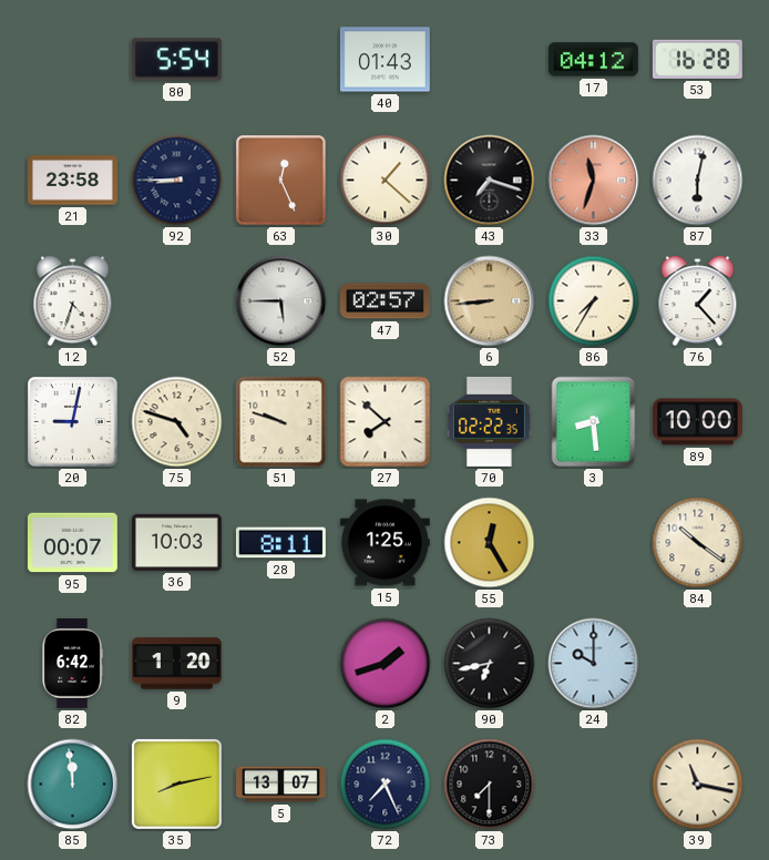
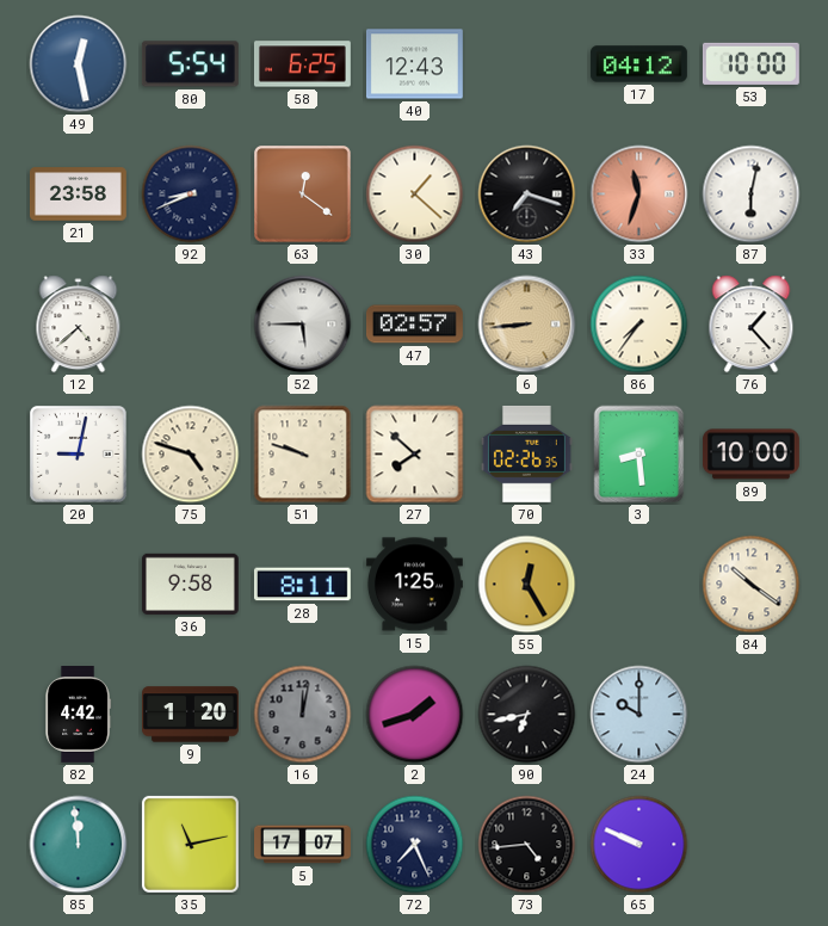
49: none -> 12:28 (79, 64)
58: none -> 6:25 (302, 64)
40: 01:43 -> 12:43 (414, 64)
53: 16:28 -> 10:00 (750, 63)
92: 8:45 -> 8:41 (191, 195)
63: 12:26 -> 12:21 (303, 195)
12: 4:33 -> 4:38 (79, 325)
86: 7:35 -> 7:36 (639, 325)
70: 02:22 -> 02:26 (526, 453)
95: 00:07 -> none (72, 543)
36: 10:03 -> 9:58 (190, 584)
82: 6:42 -> 4:42 (78, 715)
16: none -> 12:02 (303, 715)
35: 8:13 -> 11:13 (190, 844)
5: 13:07 -> 17:07 (303, 845)
73: 7:30 -> 4:44 (527, 845)
65: none -> 9:49 (639, 845)
39: 11:17 -> none (698, 785)
